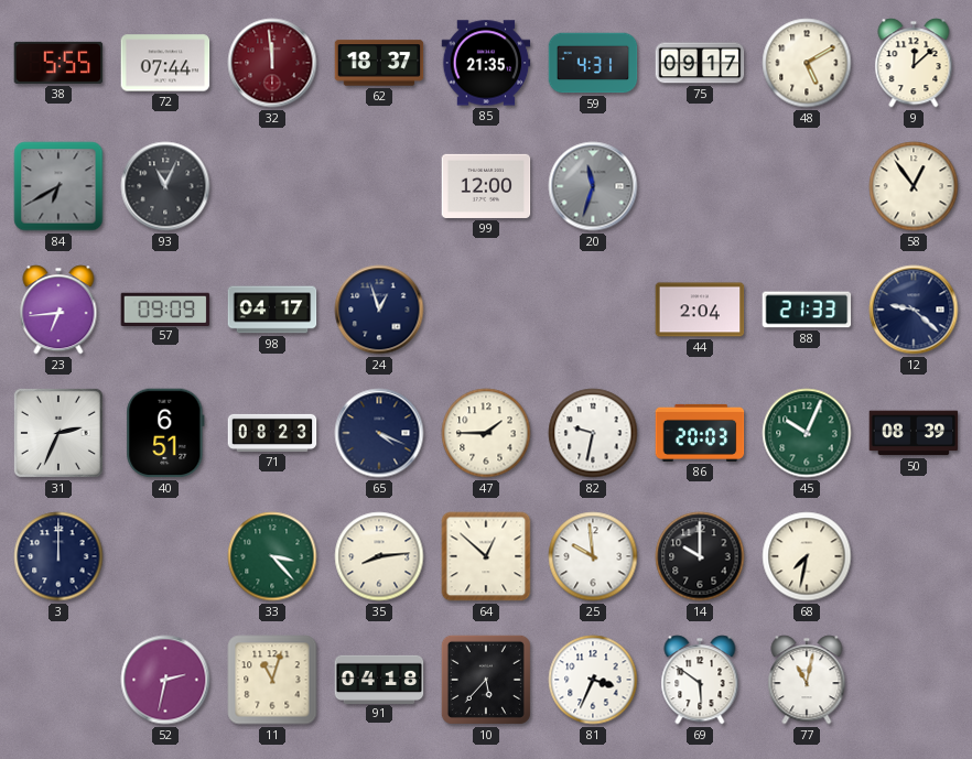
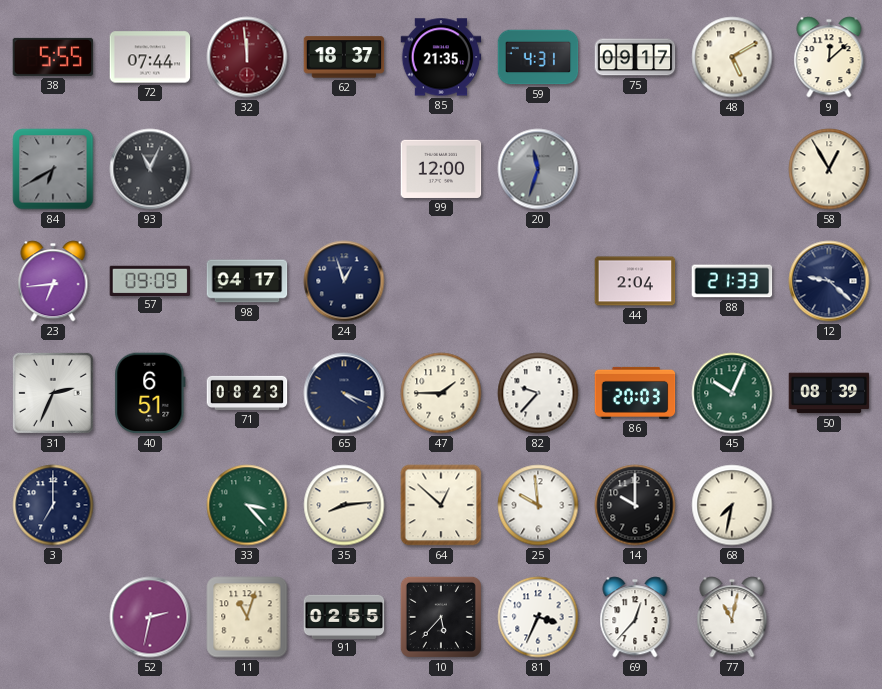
58: 12:54 -> 12:55 (829, 169)
82: 9:32 -> 9:37 (538, 393)
3: 12:00 -> 7:00 (53, 505)
91: 04:18 -> 02:55 (344, 616)
69: 5:51 -> 12:37 (635, 617)
